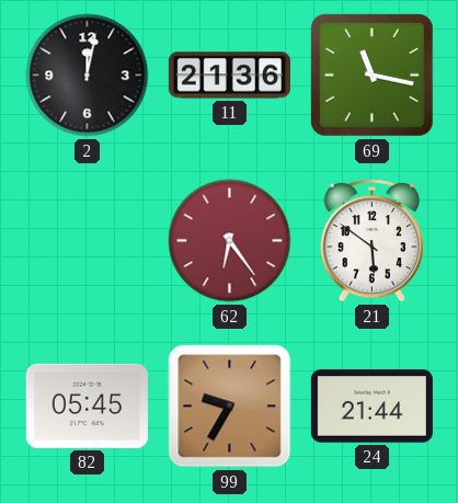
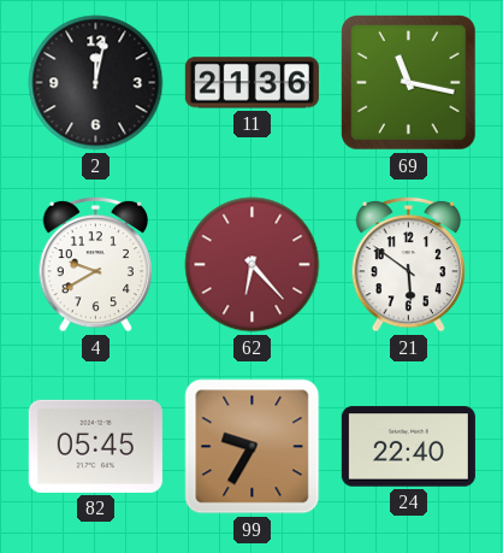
4: none -> 9:40 (96, 264)
62: 6:24 -> 6:23 (253, 265)
24: 21:44 -> 22:40 (408, 447)
